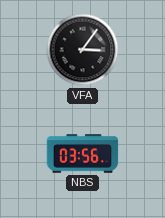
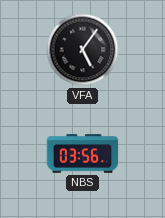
VFA: 3:06 -> 5:06 (83, 50)
